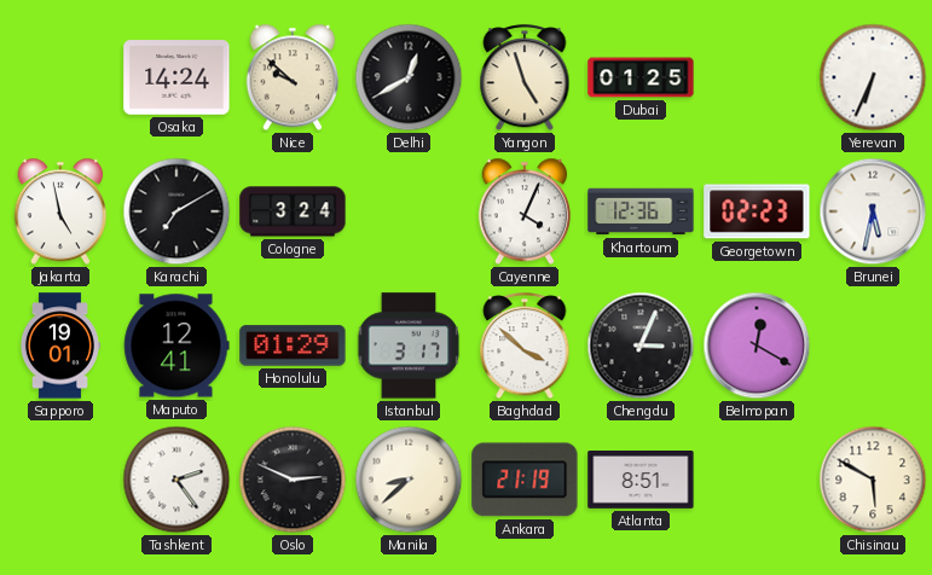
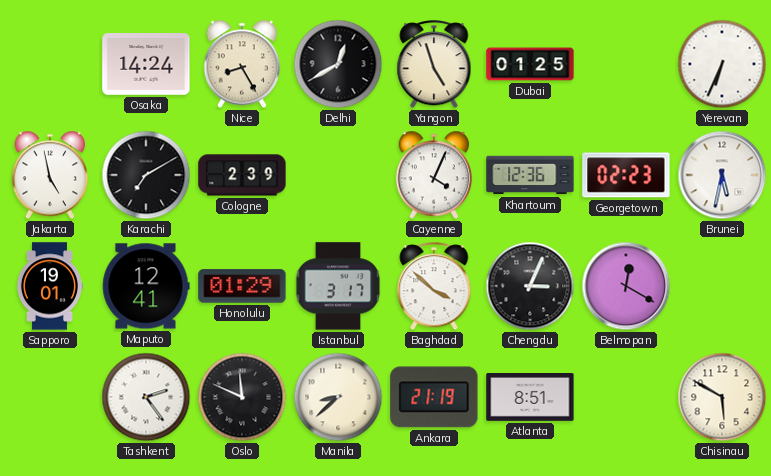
Nice: 9:52 -> 8:25 (242, 64)
Cologne: 3:24 -> 2:39 (242, 175)
Oslo: 2:49 -> 11:49 (242, 397)
